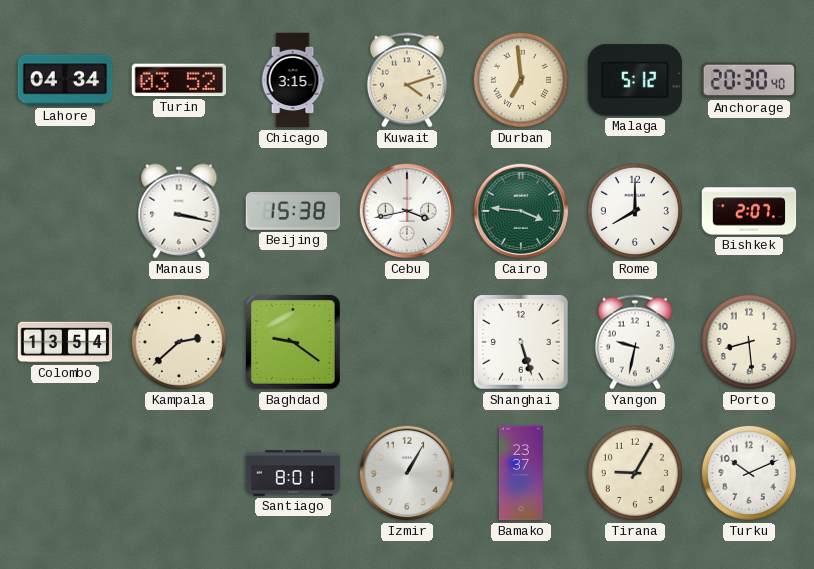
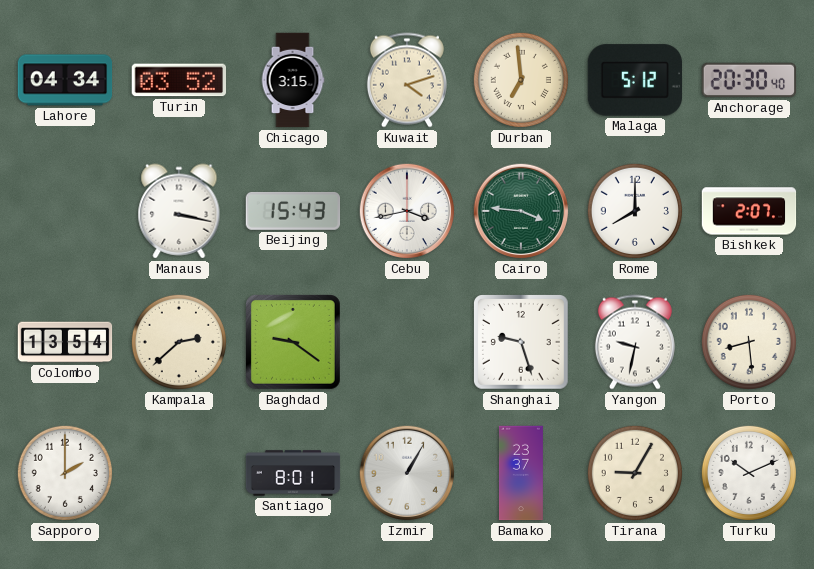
Beijing: 15:38 -> 15:43 (293, 211)
Shanghai: 5:27 -> 9:27 (522, 343)
Sapporo: none -> 2:00 (65, 473)
